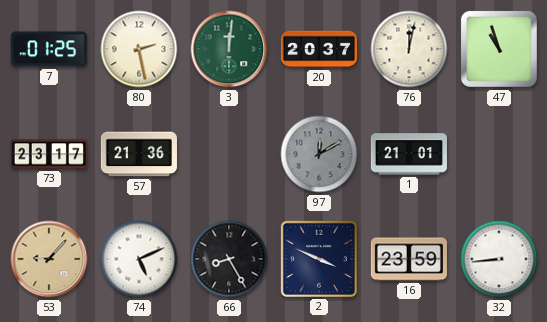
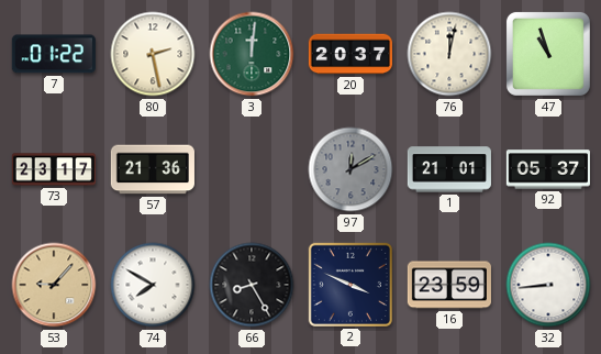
7: 01:25 -> 01:22 (54, 54)
92: none -> 05:37 (548, 169)
74: 5:11 -> 7:50 (153, 285)
